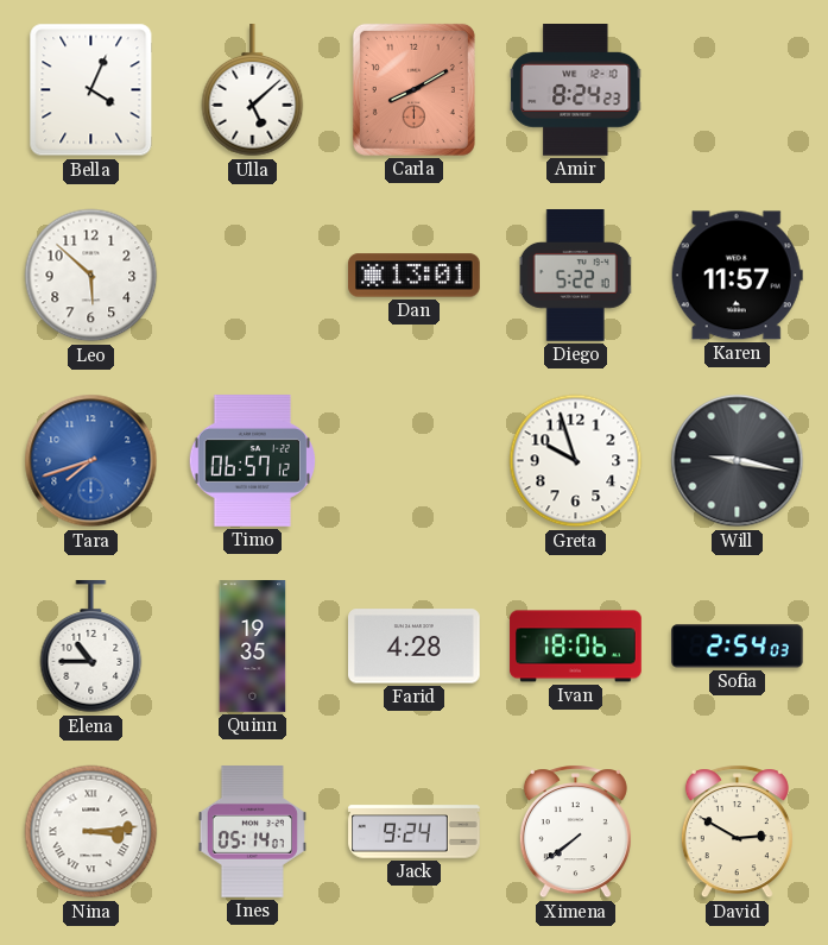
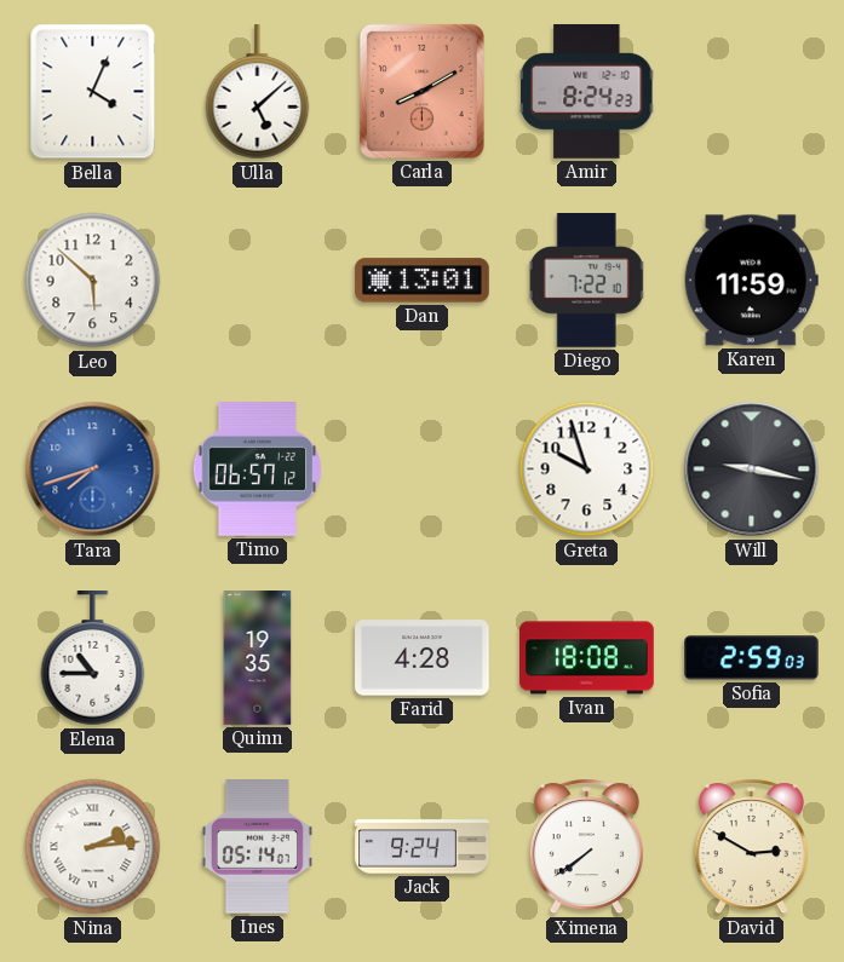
Diego: 5:22 -> 7:22 (587, 281)
Karen: 11:57 -> 11:59 (751, 281)
Ivan: 18:06 -> 18:08 (587, 658)
Sofia: 2:54 -> 2:59 (752, 658)
Nina: 3:14 -> 2:14 (93, 847)
